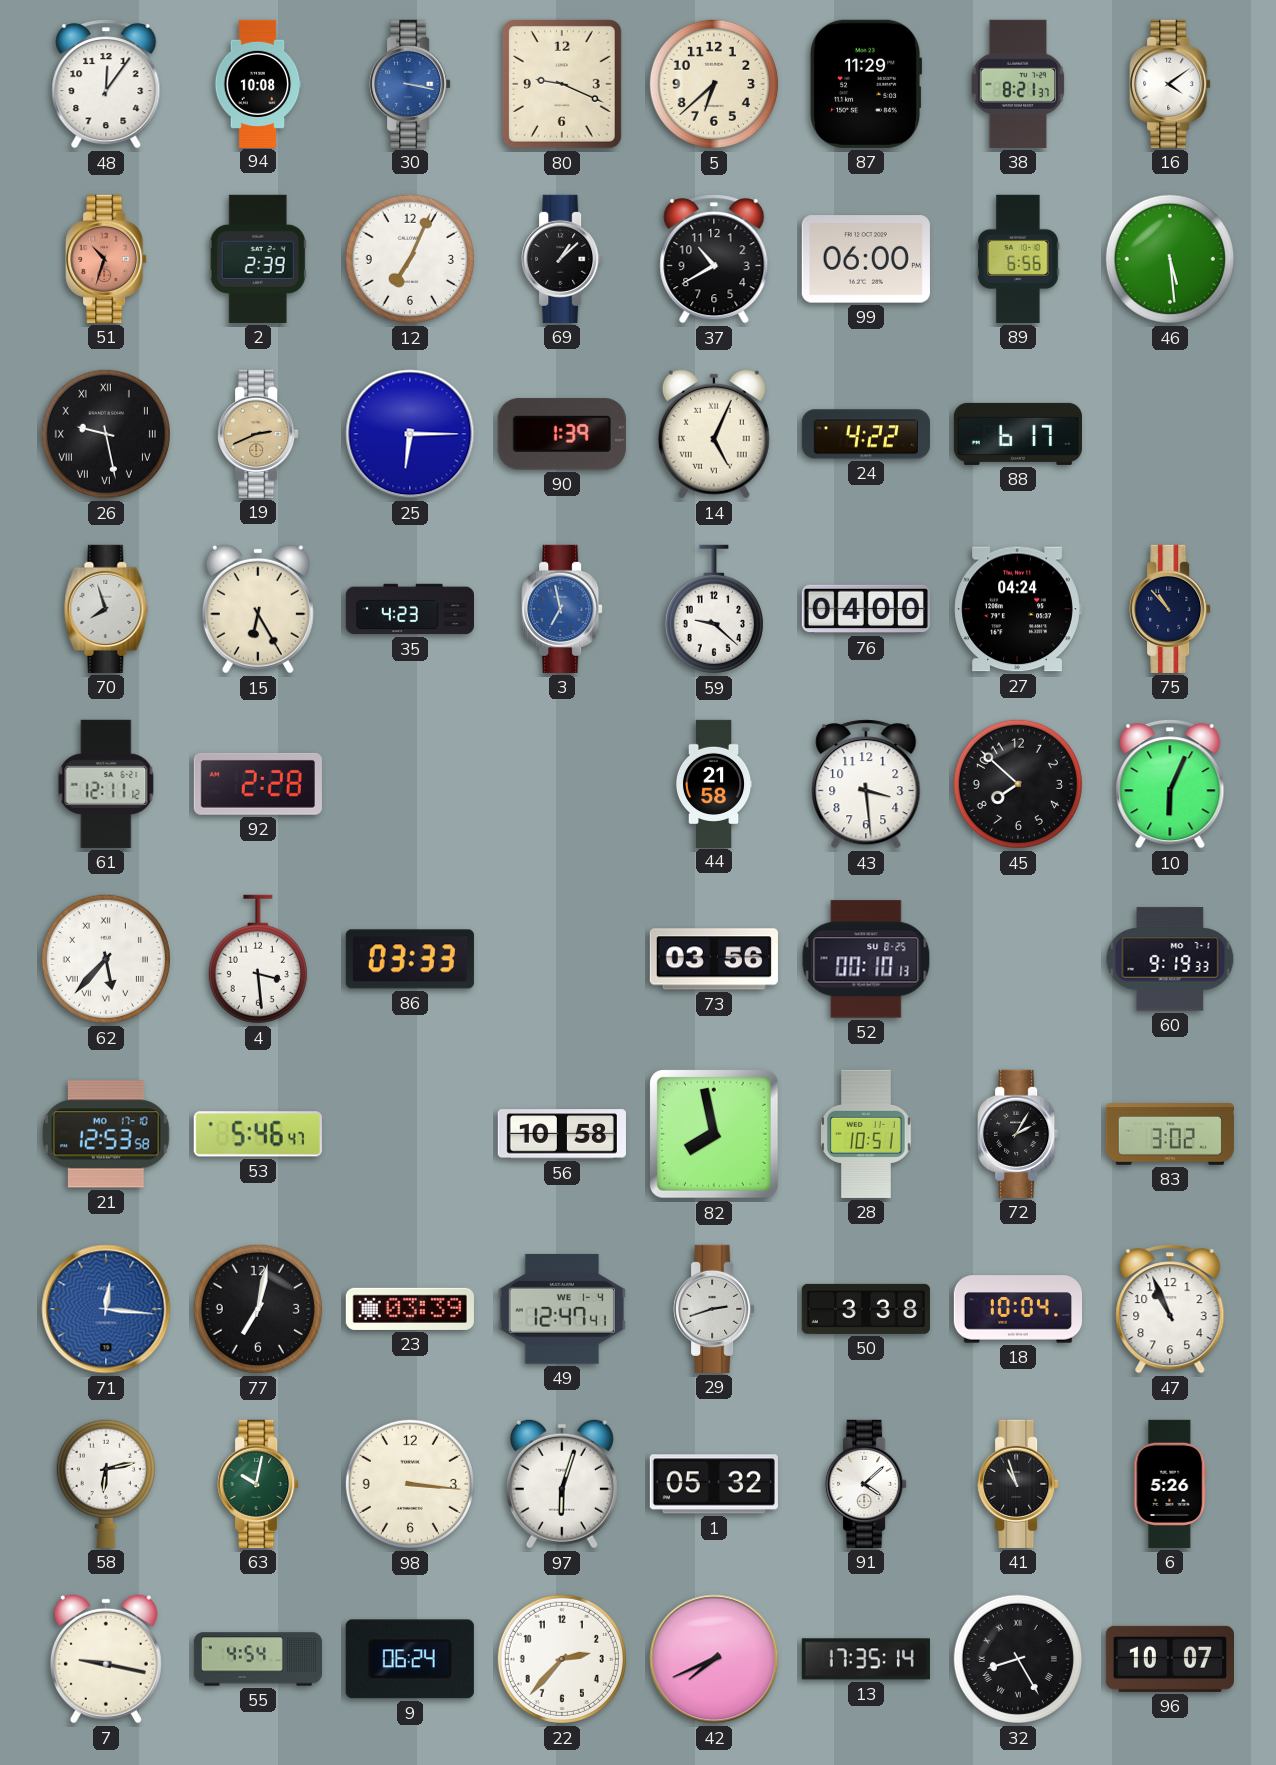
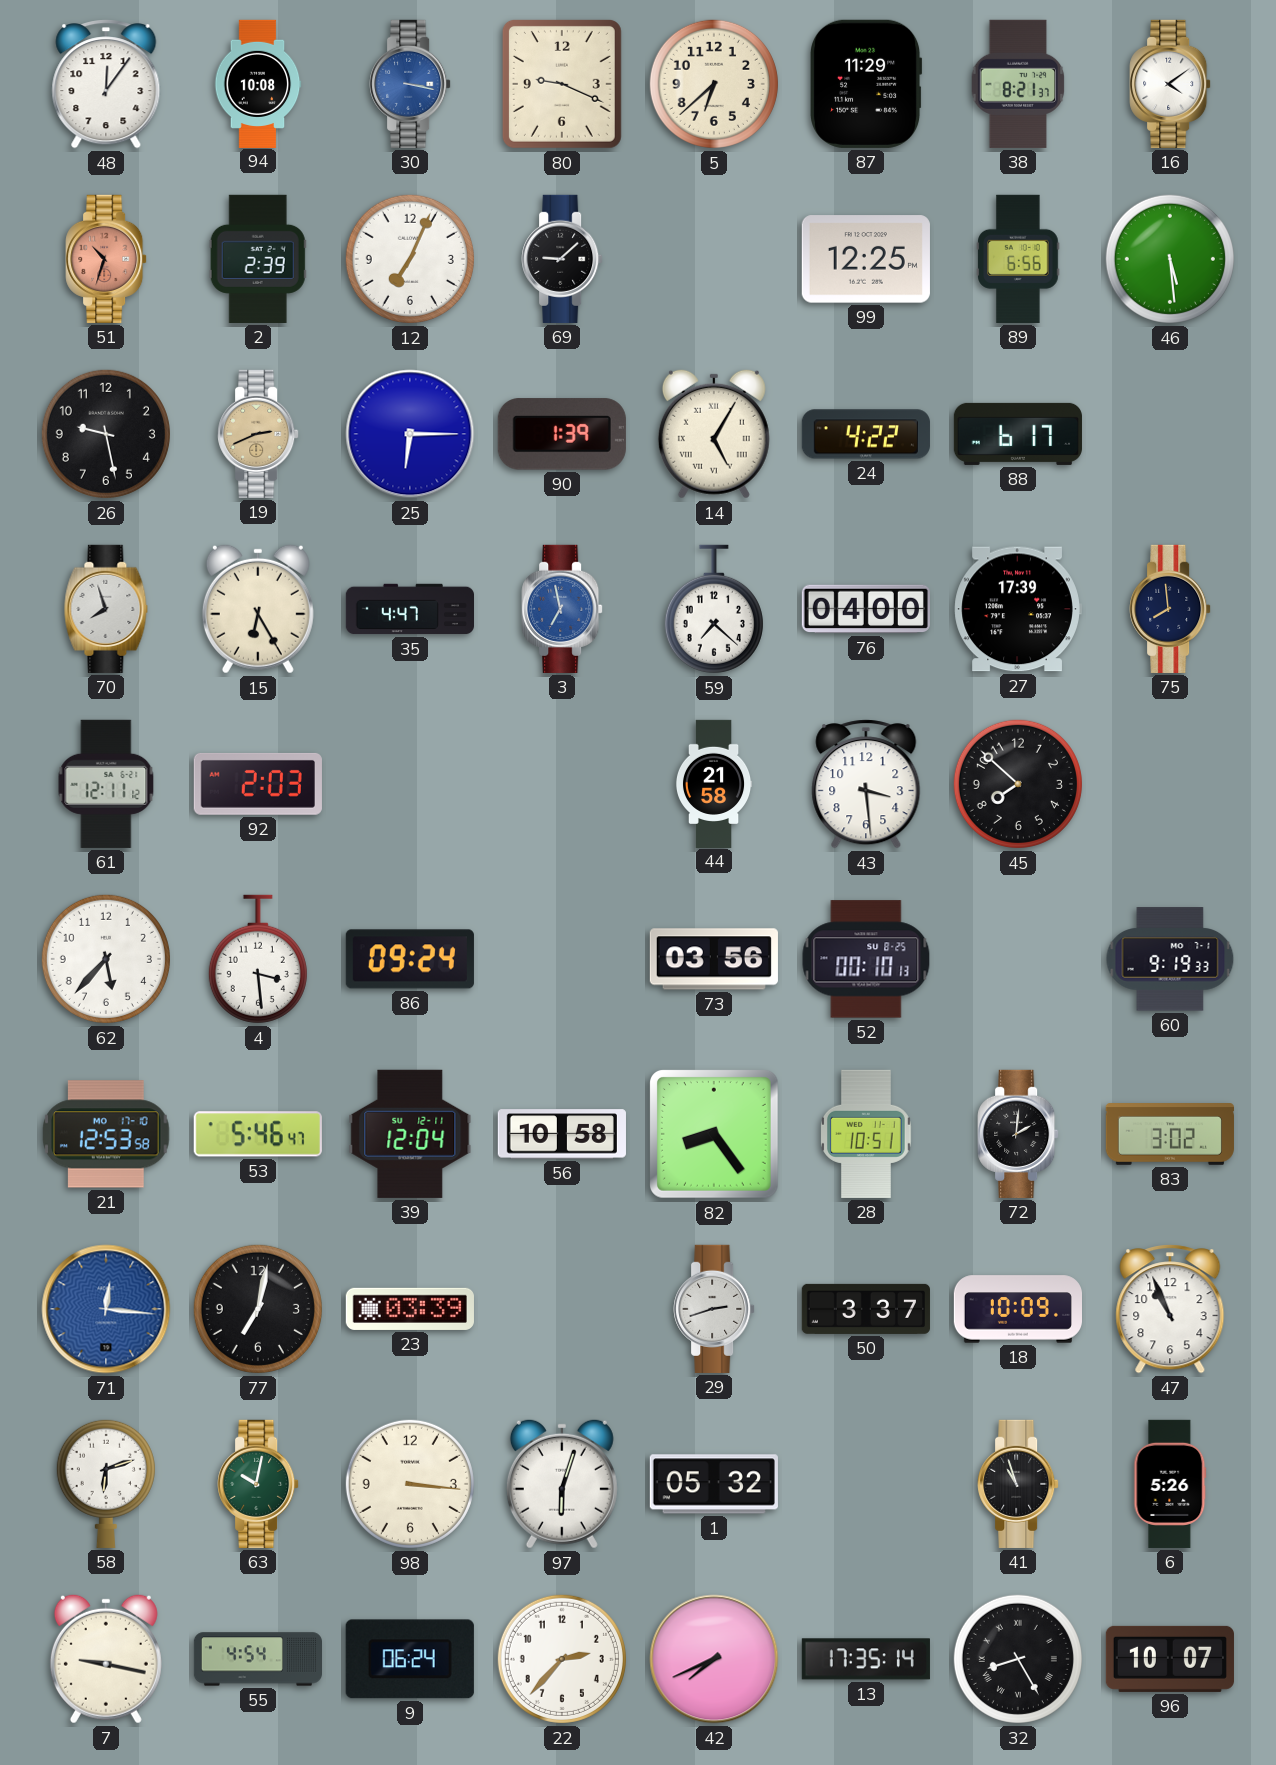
69: 1:08 -> 9:08 (562, 259)
37: 10:40 -> none (714, 259)
99: 06:00 -> 12:25 (866, 259)
26 numerals: Roman -> Arabic (106, 434)
14: 5:04 -> 5:05 (714, 434)
35: 4:23 -> 4:47 (409, 609)
59: 9:22 -> 7:22 (714, 609)
27: 04:24 -> 17:39 (1018, 609)
75: 10:53 -> 7:59 (1170, 609)
92: 2:28 -> 2:03 (258, 784)
10: 6:04 -> none (1170, 784)
62 numerals: Roman -> Arabic (106, 959)
86: 03:33 -> 09:24 (410, 959)
39: none -> 12:04 (410, 1134)
82: 7:58 -> 8:24 (714, 1134)
72: 2:05 -> 2:01 (1018, 1134)
49: 12:47 -> none (562, 1309)
50: 3:38 -> 3:37 (866, 1309)
18: 10:04 -> 10:09 (1017, 1309)
58: 6:13 -> 6:12 (106, 1483)
91: 4:08 -> none (866, 1484)
